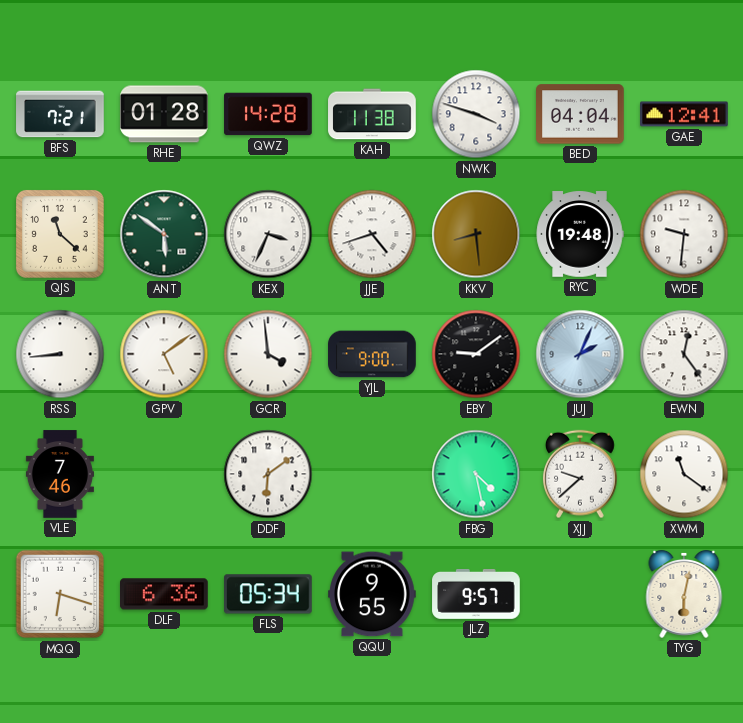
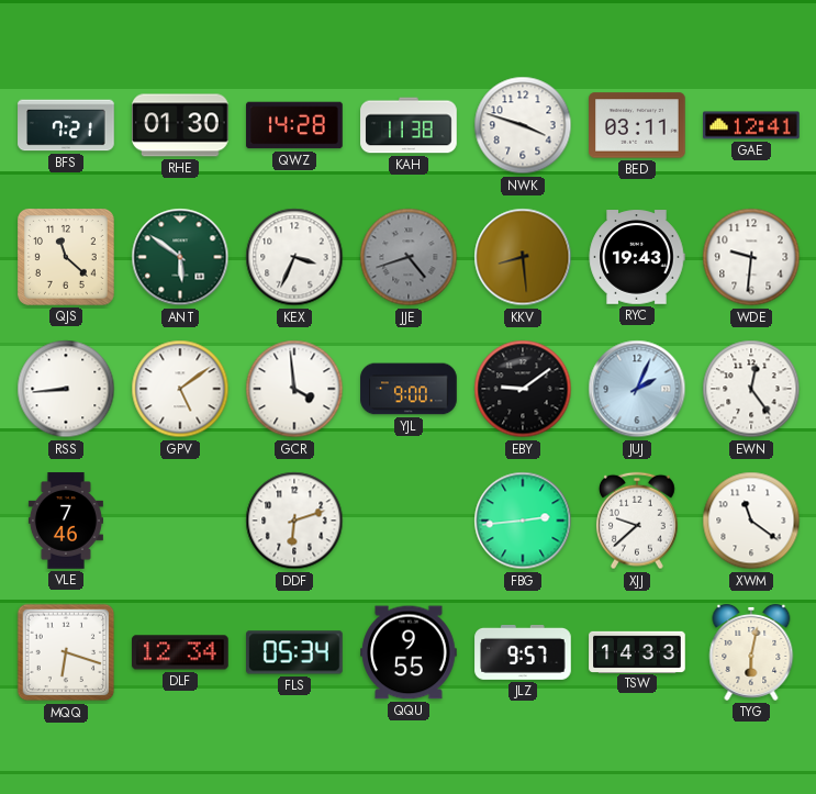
RHE: 01:28 -> 01:30 (180, 125)
BED: 04:04 -> 03:11 (637, 125)
JJE dial: white -> grey (409, 257)
RYC: 19:48 -> 19:43 (637, 257)
DDF: 6:09 -> 6:12 (294, 521)
FBG: 4:28 -> 2:44 (523, 521)
DLF: 6:36 -> 12:34 (181, 652)
TSW: none -> 14:33 (637, 651)
